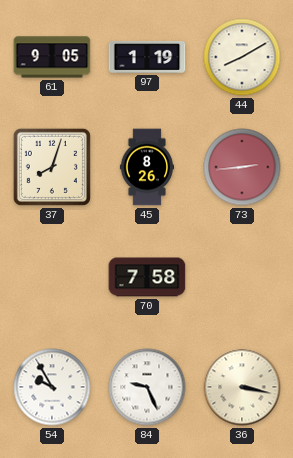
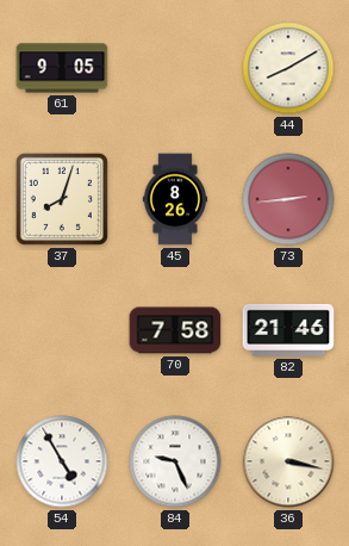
97: 1:19 -> none (147, 57)
82: none -> 21:46 (288, 330)
54: 9:55 -> 4:55 (62, 461)
